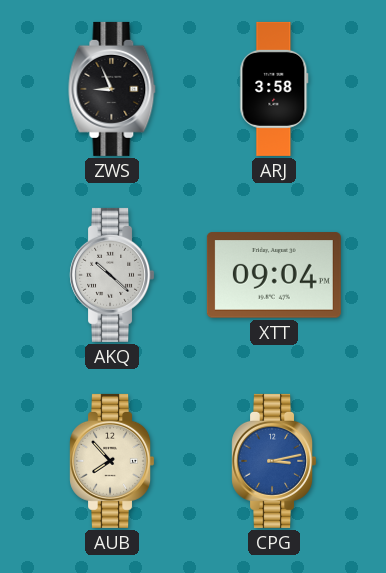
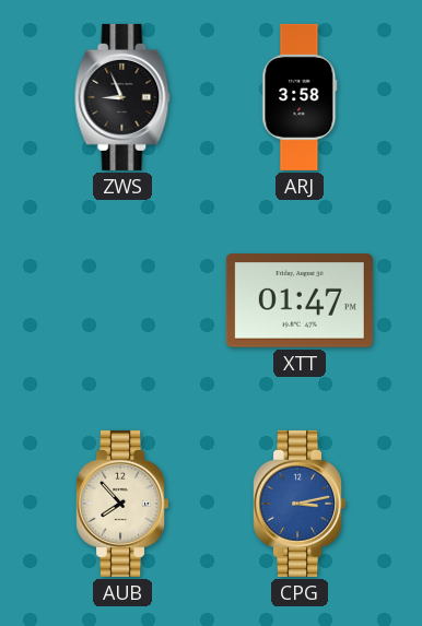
AKQ: 10:22 -> none (112, 275)
XTT: 09:04 -> 01:47 (300, 300)
